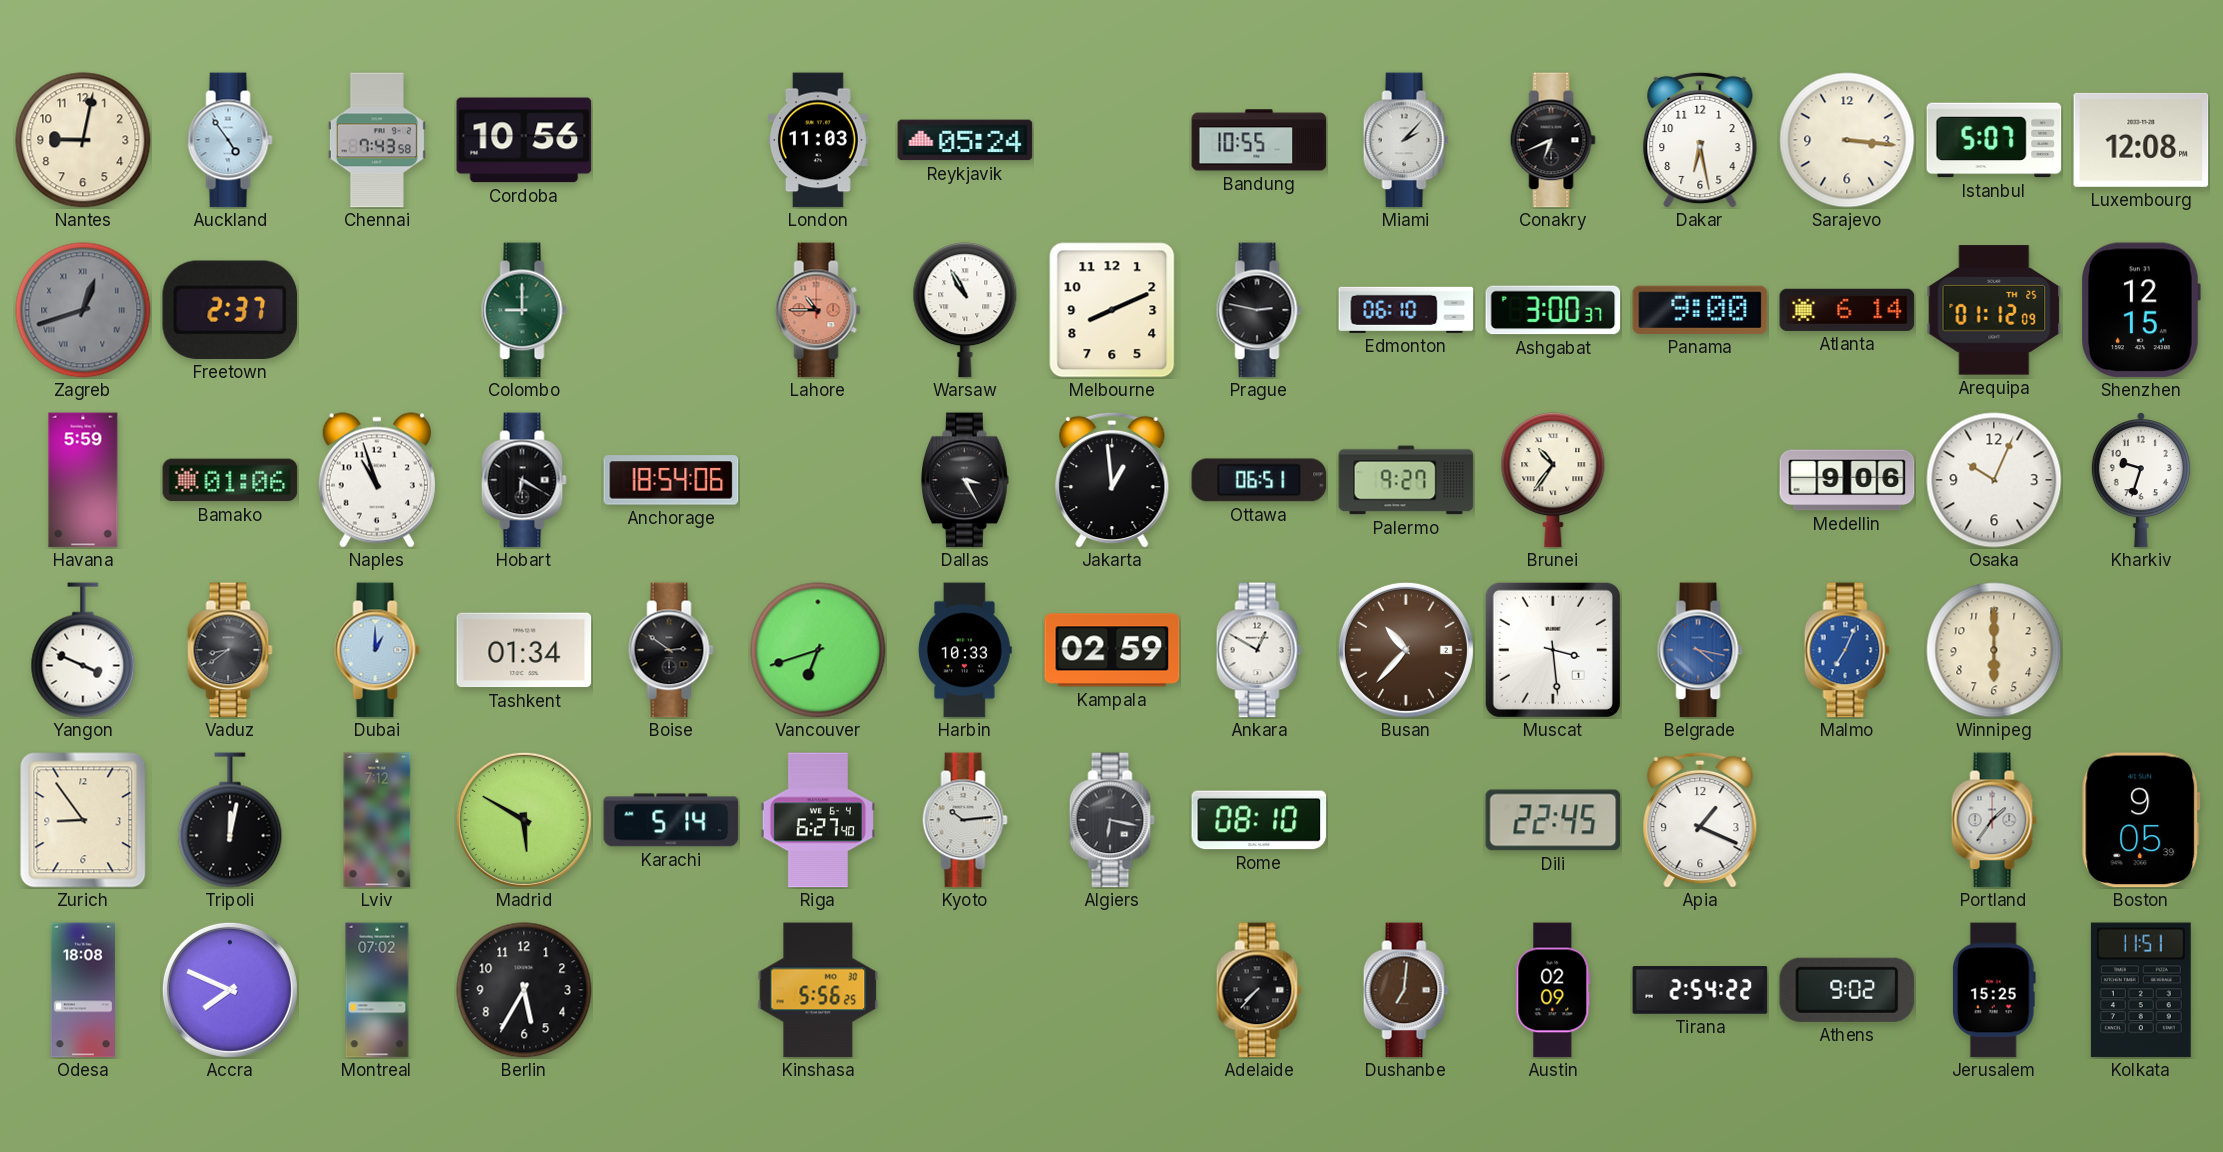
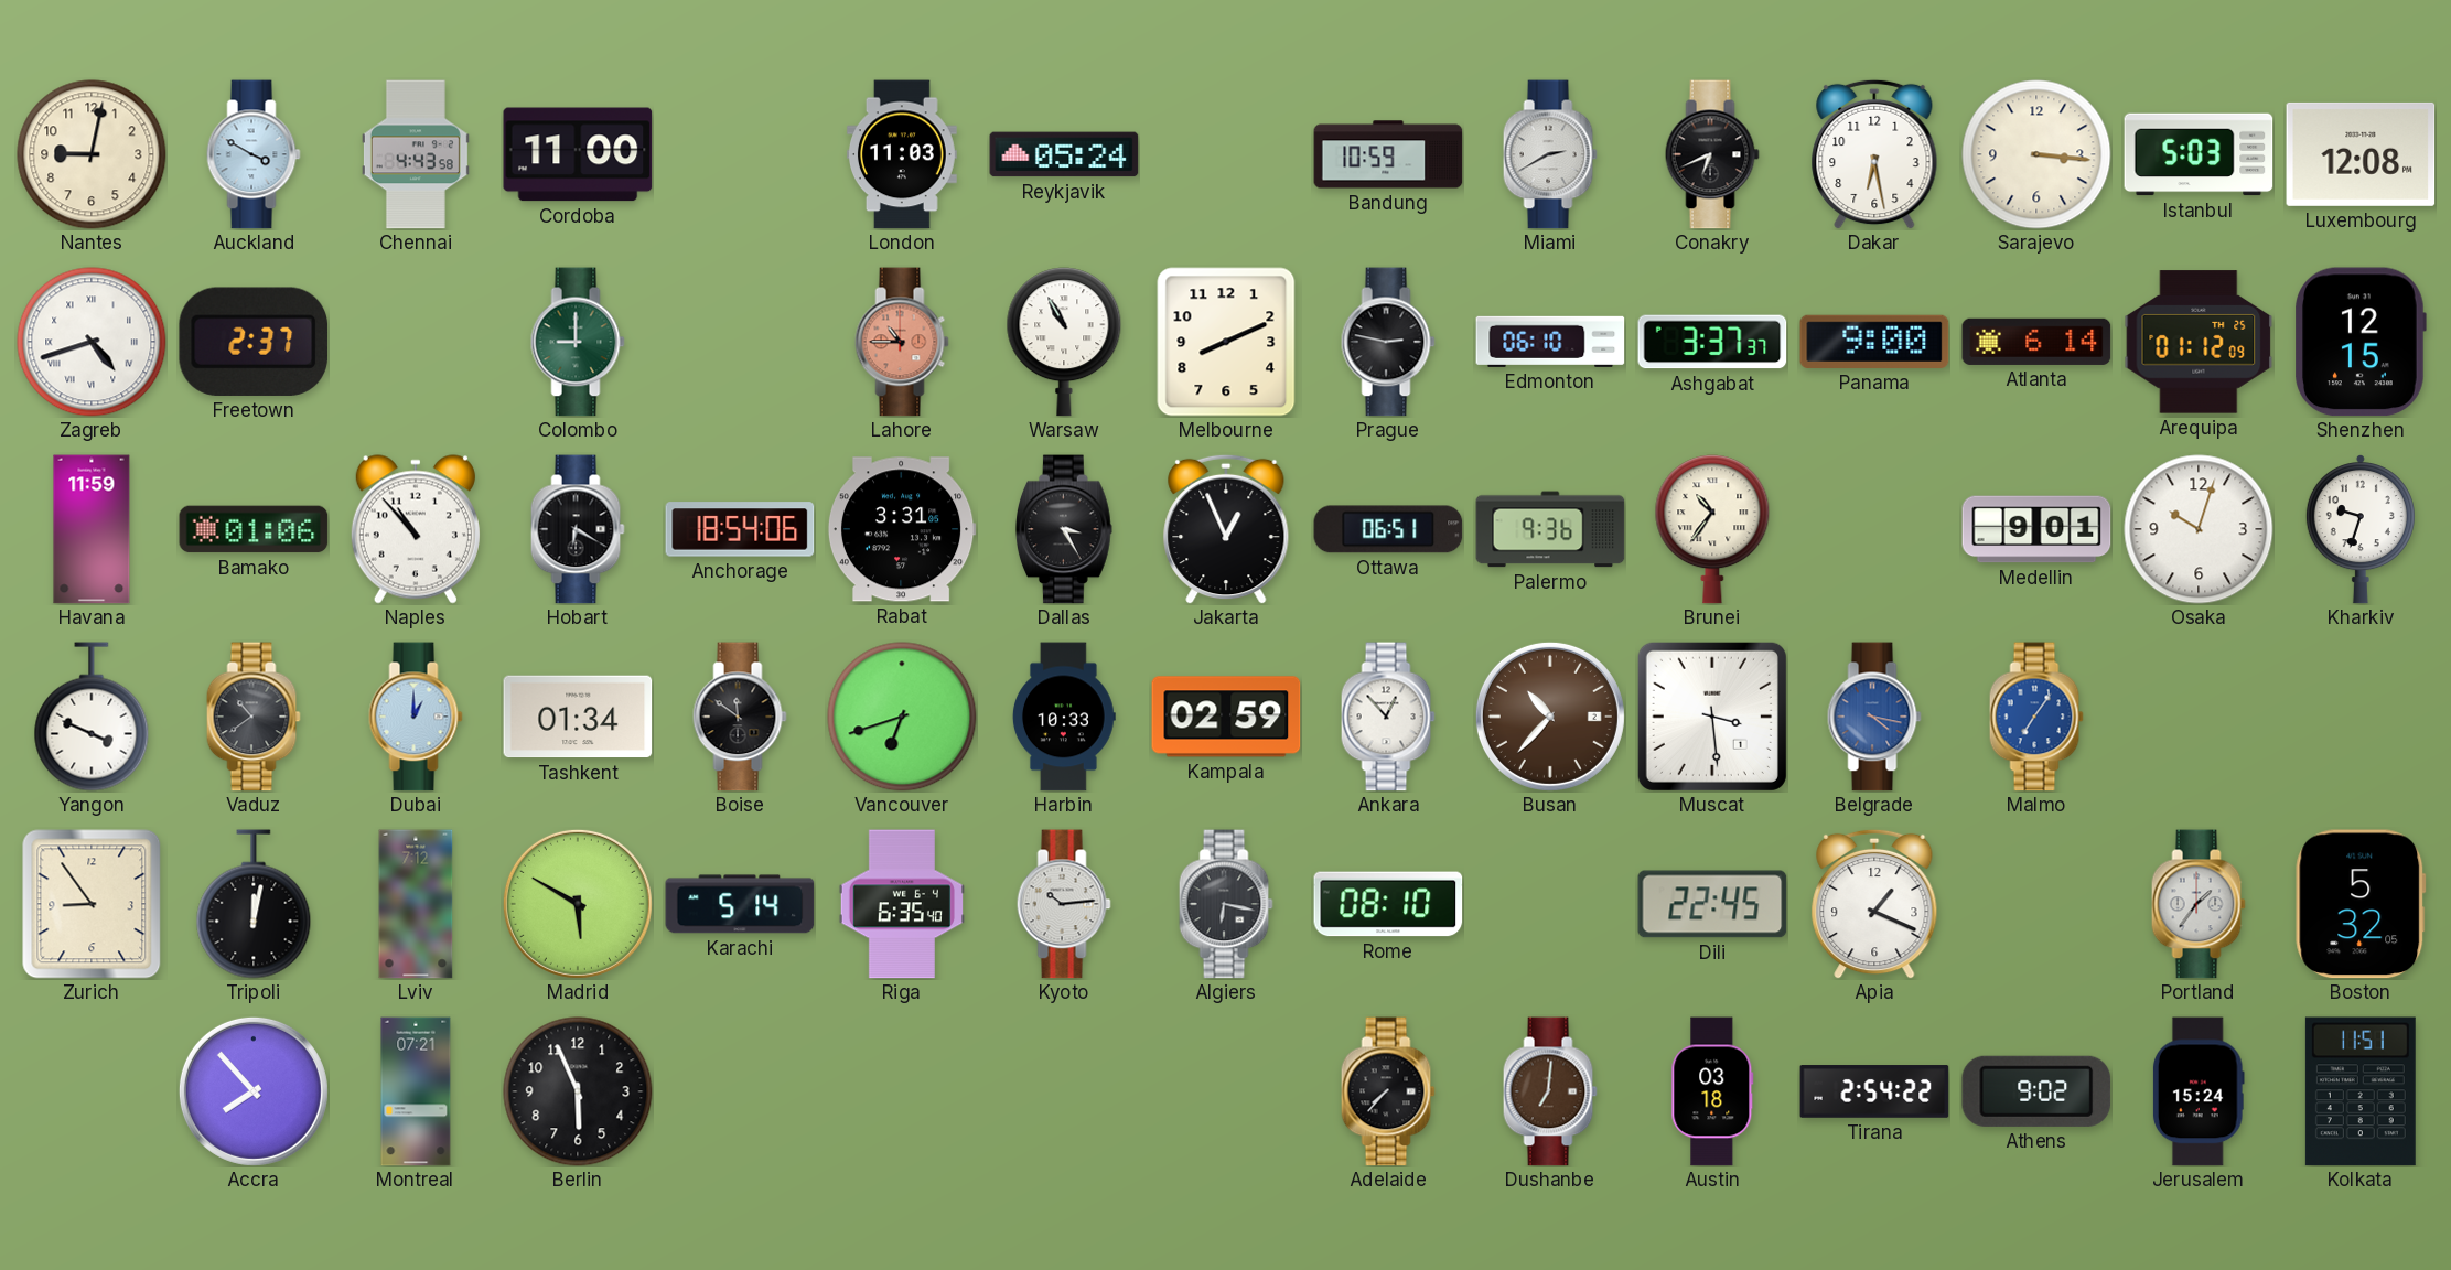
Auckland: 4:54 -> 3:50 (254, 154)
Chennai: 7:43 -> 4:43 (416, 154)
Cordoba: 10:56 -> 11:00 (578, 154)
Bandung: 10:55 -> 10:59 (1388, 154)
Miami: 2:07 -> 2:40 (1550, 154)
Istanbul: 5:07 -> 5:03 (2199, 154)
Zagreb: 12:42 -> 4:42 (92, 342)
Zagreb dial: grey -> white (92, 342)
Ashgabat: 3:00 -> 3:37 (1712, 342)
Havana: 5:59 -> 11:59 (92, 529)
Naples: 10:57 -> 10:53 (416, 529)
Rabat: none -> 3:31 (902, 529)
Jakarta: 12:59 -> 12:56 (1226, 529)
Palermo: 9:27 -> 9:36 (1550, 529)
Medellin: 9:06 -> 9:01 (2036, 529)
Osaka: 10:04 -> 10:03 (2199, 529)
Vaduz: 8:39 -> 10:39 (254, 717)
Boise: 2:51 -> 11:51 (740, 717)
Ankara: 12:50 -> 12:53 (1388, 717)
Malmo: 7:04 -> 7:06 (2036, 717)
Winnipeg: 6:00 -> none (1994, 650)
Riga: 6:27 -> 6:35 (902, 904)
Boston: 9:05 -> 5:32 (2361, 904)
Odesa: 18:08 -> none (82, 990)
Accra: 7:49 -> 7:53 (254, 1091)
Montreal: 07:02 -> 07:21 (416, 1091)
Berlin: 5:35 -> 5:56 (578, 1091)
Kinshasa: 5:56 -> none (818, 990)
Austin: 02:09 -> 03:18 (1712, 1091)
Jerusalem: 15:25 -> 15:24 (2199, 1091)
